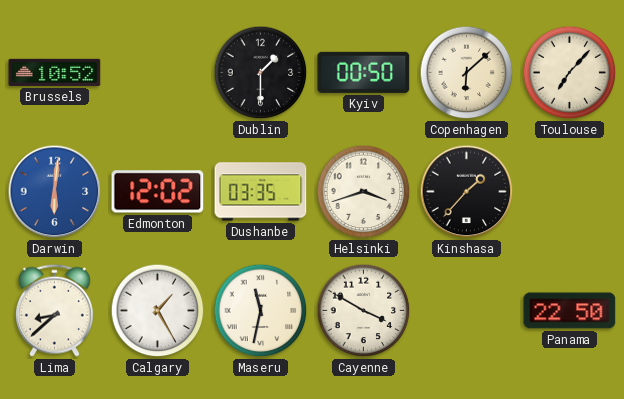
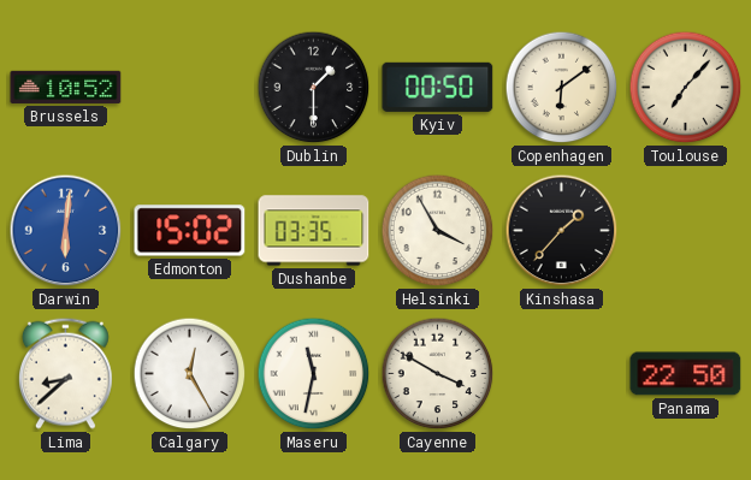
Copenhagen: 6:08 -> 6:09 (562, 88)
Edmonton: 12:02 -> 15:02 (190, 231)
Helsinki: 3:42 -> 3:55 (438, 231)
Calgary: 1:25 -> 12:25 (190, 374)
